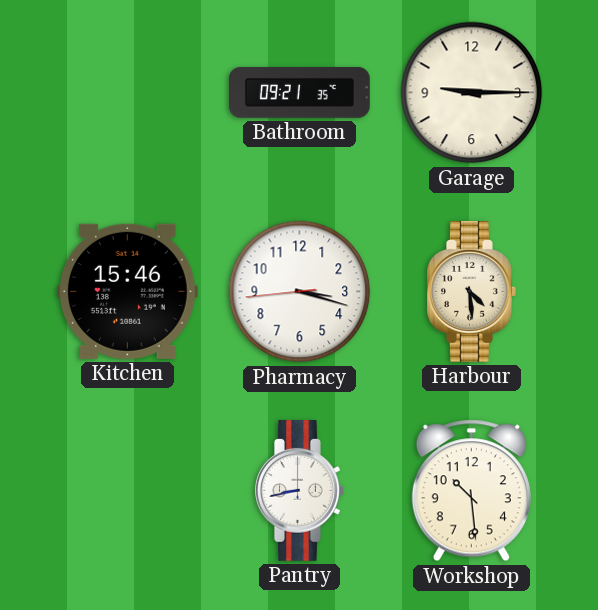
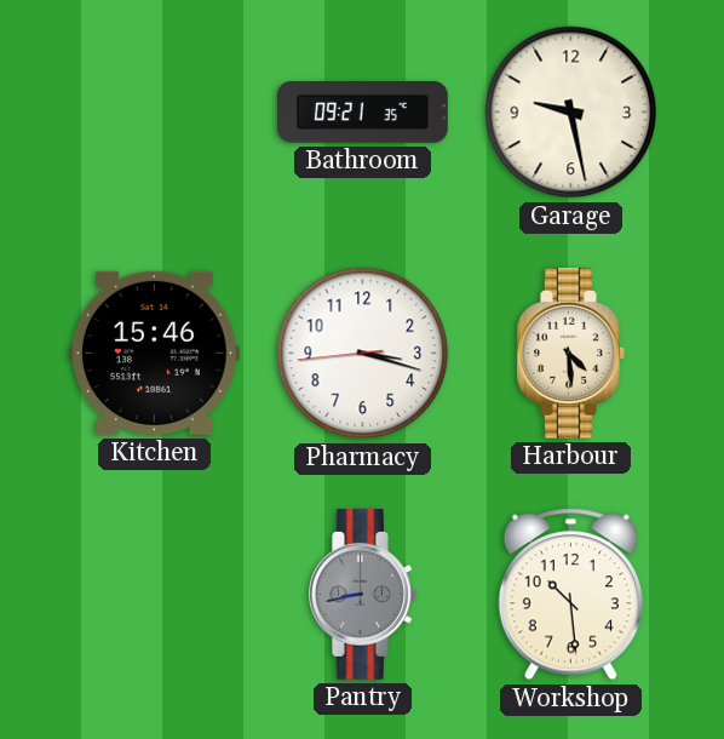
Garage: 9:15 -> 9:28 (571, 113)
Pantry dial: white -> grey (363, 595)
